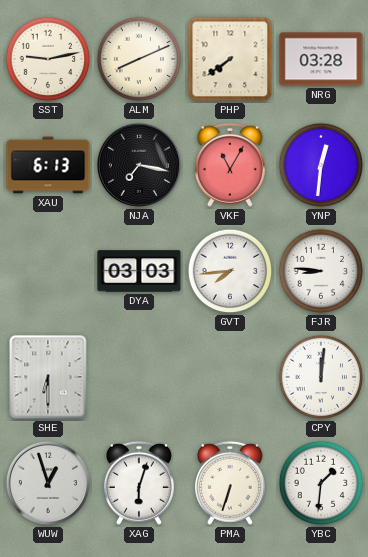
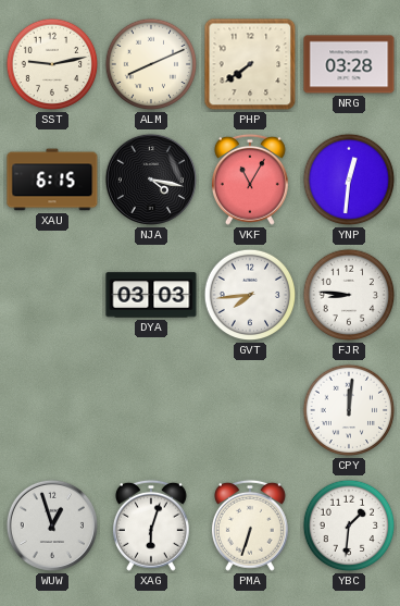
XAU: 6:13 -> 6:15 (52, 180)
NJA: 7:17 -> 4:17 (151, 180)
SHE: 6:30 -> none (48, 377)
